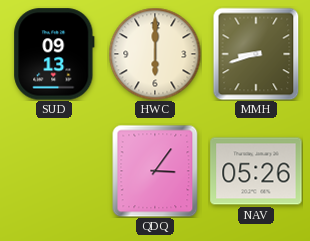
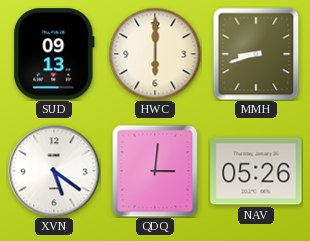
XVN: none -> 5:21 (54, 171)
QDQ: 3:06 -> 3:01 (155, 171)
